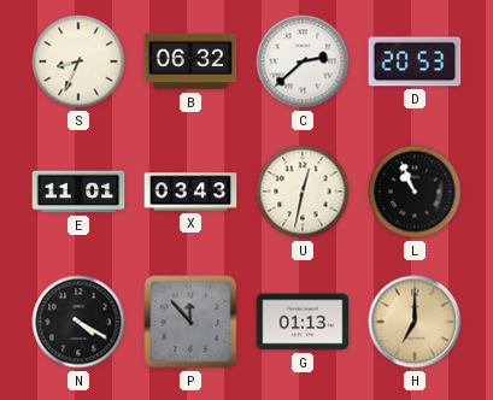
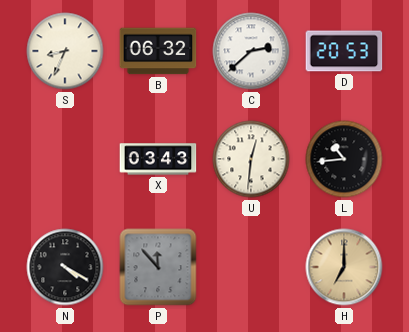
E: 11:01 -> none (78, 192)
U: 12:32 -> 12:31 (251, 159)
L: 10:56 -> 10:44 (344, 159)
G: 01:13 -> none (303, 322)
